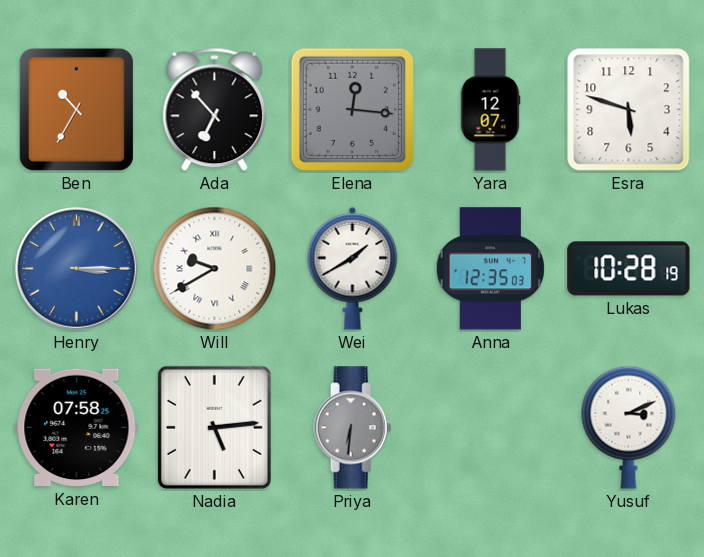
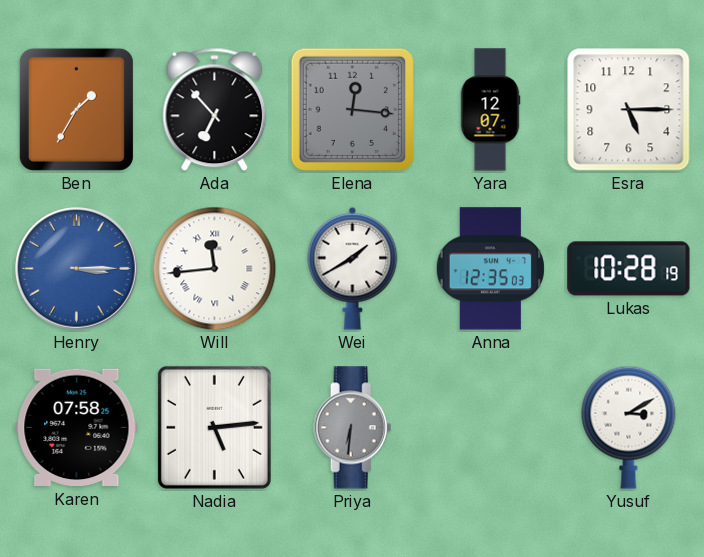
Ben: 10:35 -> 1:35 (76, 109)
Esra: 5:48 -> 5:15 (629, 110)
Will: 9:40 -> 11:44 (215, 269)
Yusuf: 3:11 -> 3:10 (629, 427)
